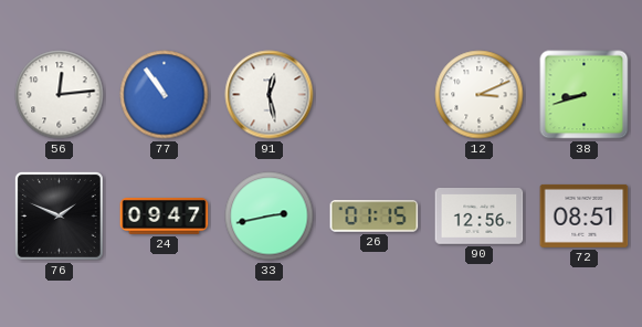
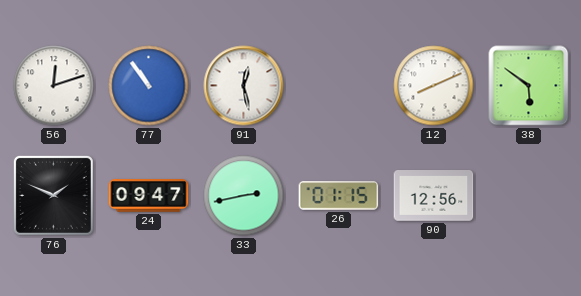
56: 12:14 -> 12:12 (54, 86)
12: 3:11 -> 8:11 (434, 86)
38: 8:42 -> 5:51 (529, 86)
72: 08:51 -> none (585, 215)
